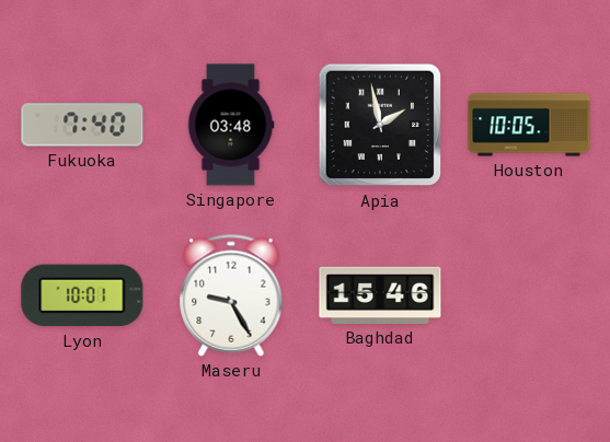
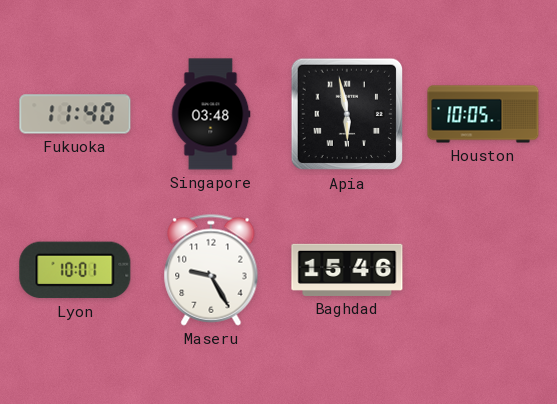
Fukuoka: 7:40 -> 11:40 (75, 114)
Apia: 1:58 -> 5:58 (347, 114)
